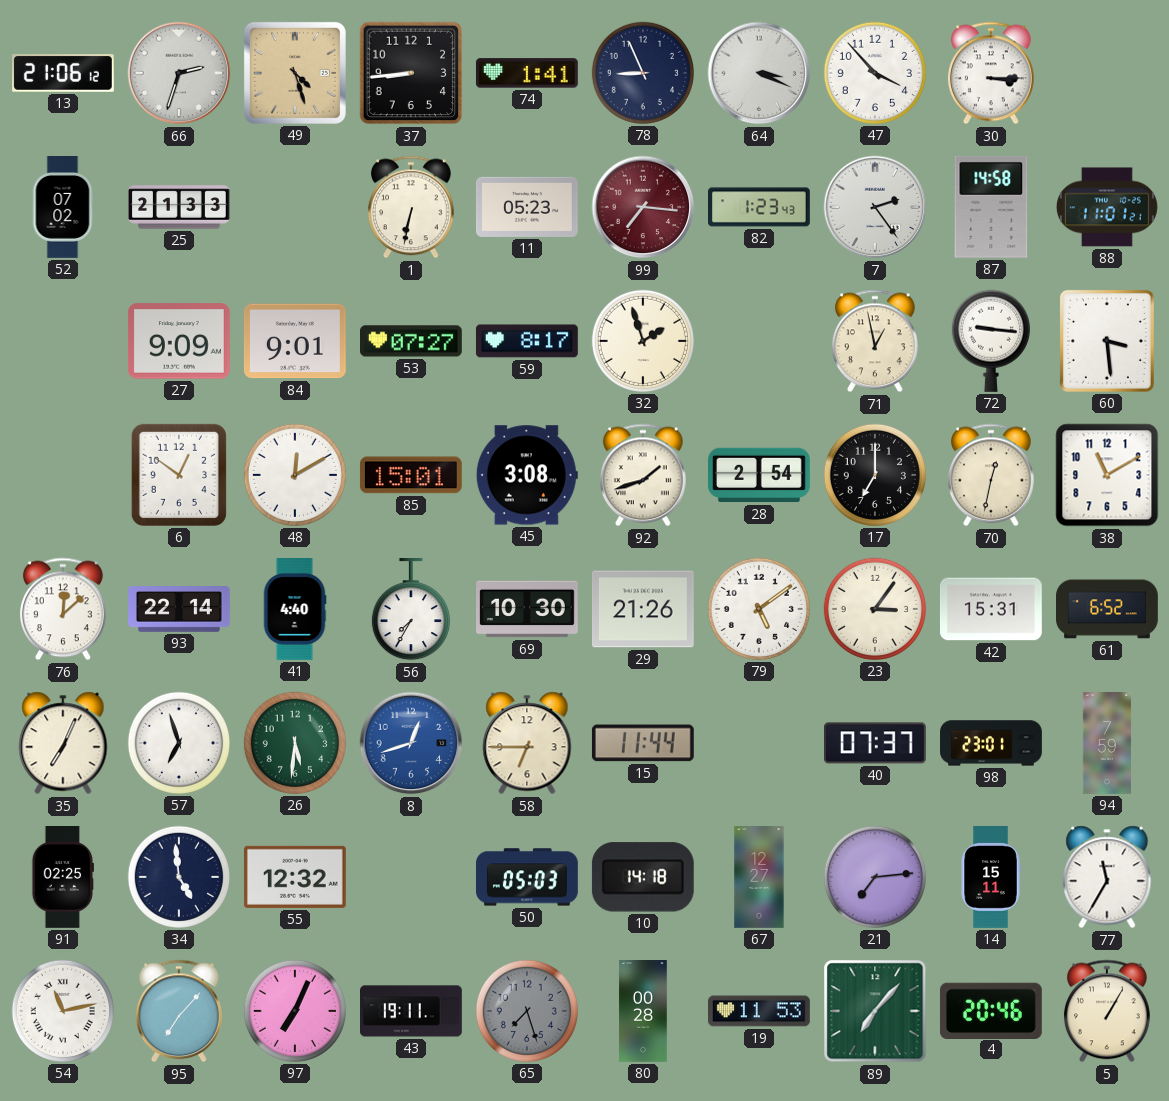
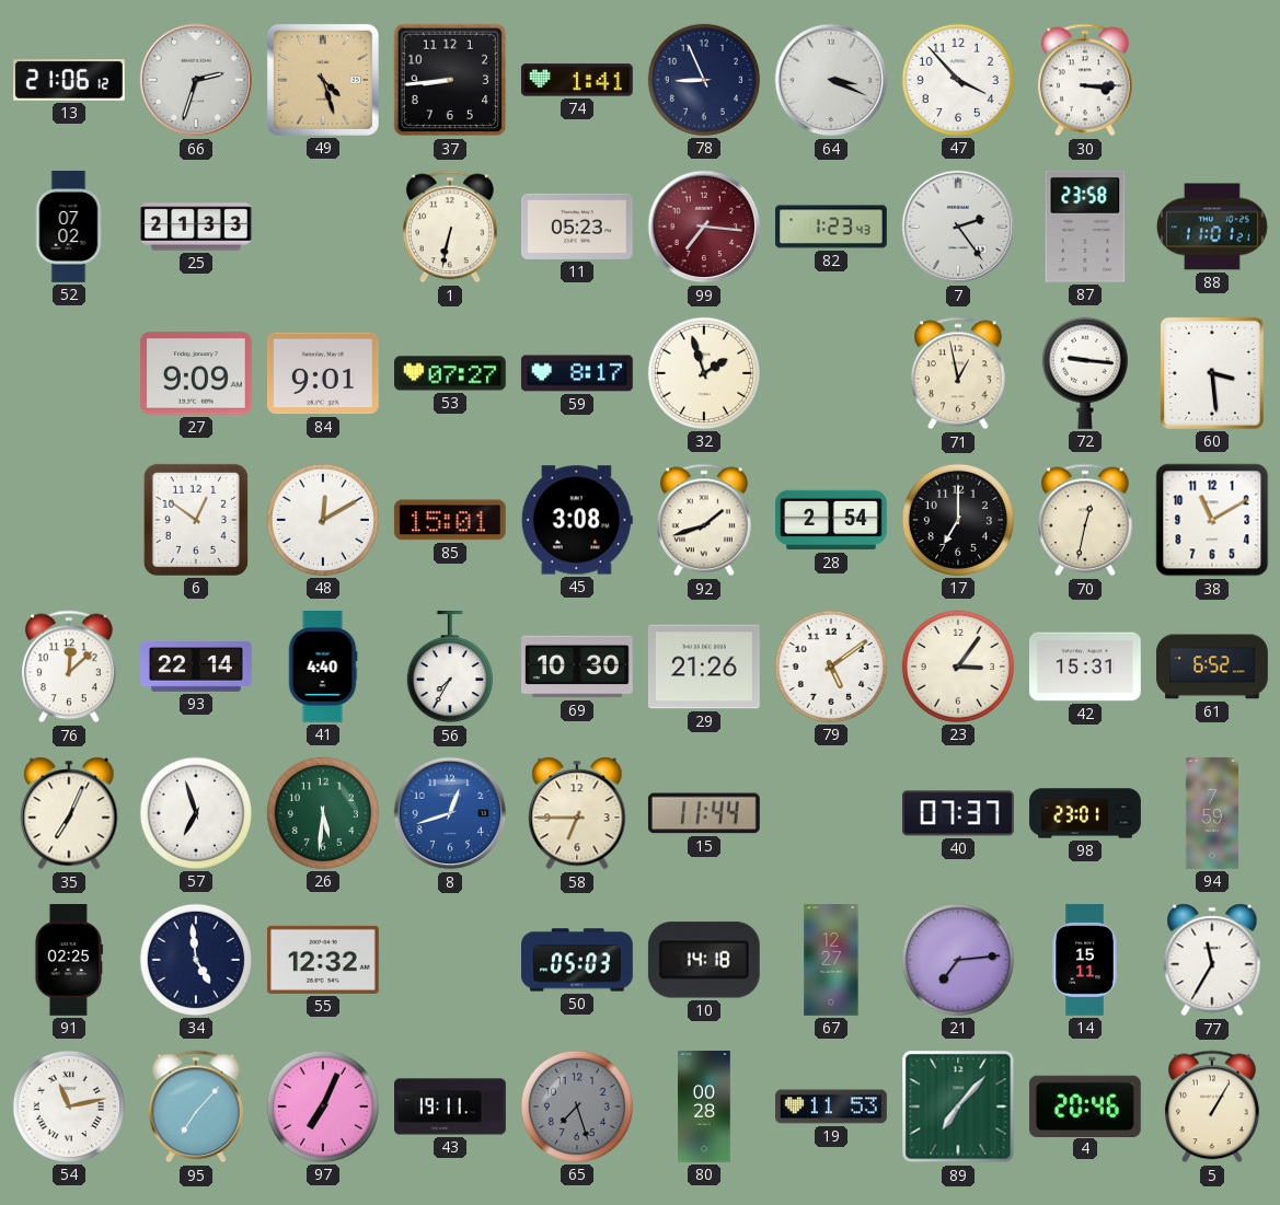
87: 14:58 -> 23:58 (1085, 227)
